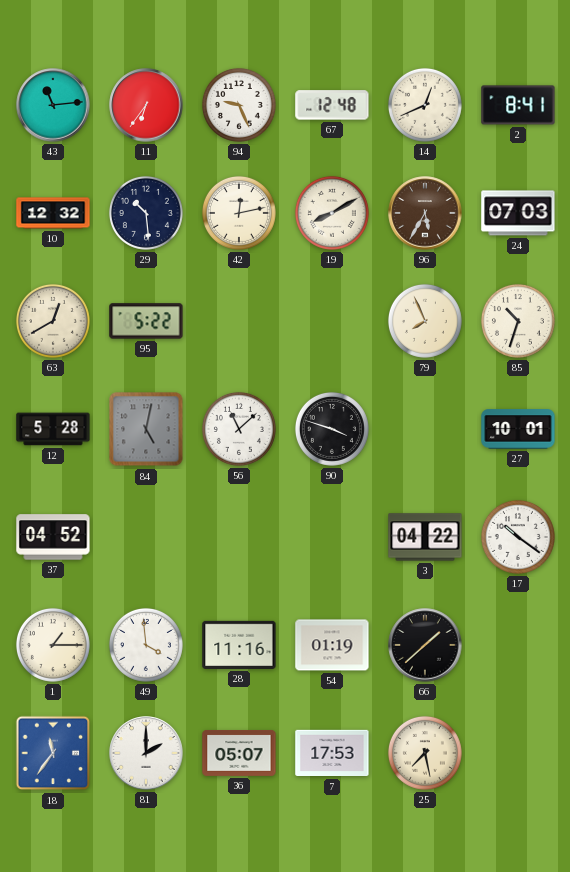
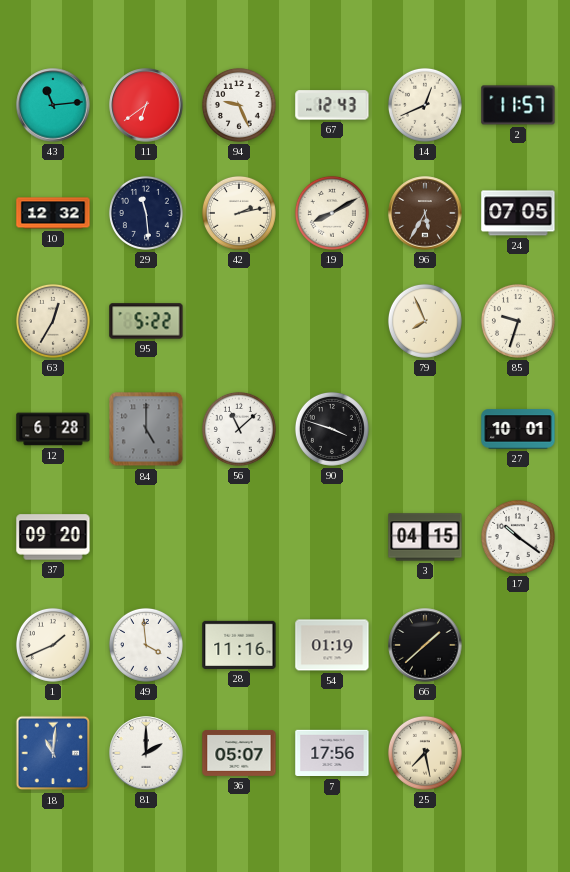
11: 6:36 -> 6:39 (146, 105)
67: 12:48 -> 12:43 (332, 105)
2: 8:41 -> 11:57 (518, 105)
29: 10:29 -> 11:29 (146, 213)
42: 12:13 -> 2:13 (239, 213)
24: 07:03 -> 07:05 (518, 213)
63: 12:40 -> 12:35 (53, 321)
85: 10:33 -> 9:33 (518, 321)
12: 5:28 -> 6:28 (53, 429)
84: 5:02 -> 5:00 (146, 429)
37: 04:52 -> 09:20 (53, 537)
3: 04:22 -> 04:15 (425, 537)
1: 1:15 -> 1:41 (53, 645)
18: 11:36 -> 11:01 (53, 753)
7: 17:53 -> 17:56 (332, 753)
